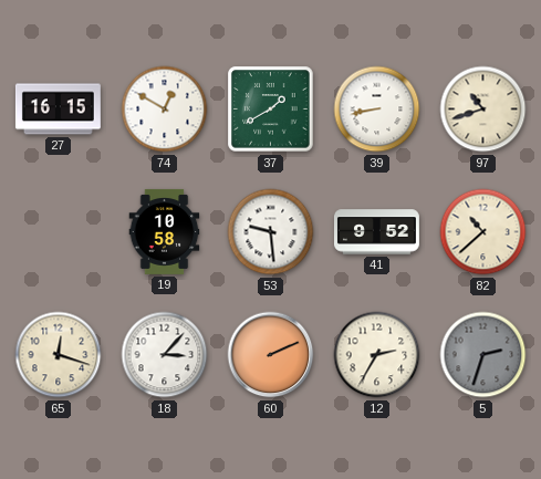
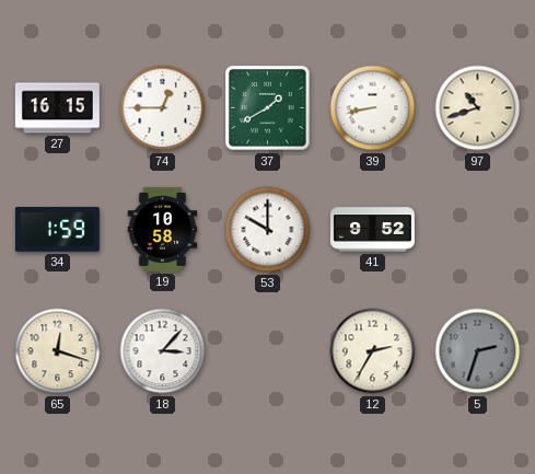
74: 12:50 -> 12:45 (163, 108)
34: none -> 1:59 (57, 230)
53: 9:29 -> 10:00 (268, 230)
82: 10:38 -> none (483, 232)
60: 2:11 -> none (271, 355)
